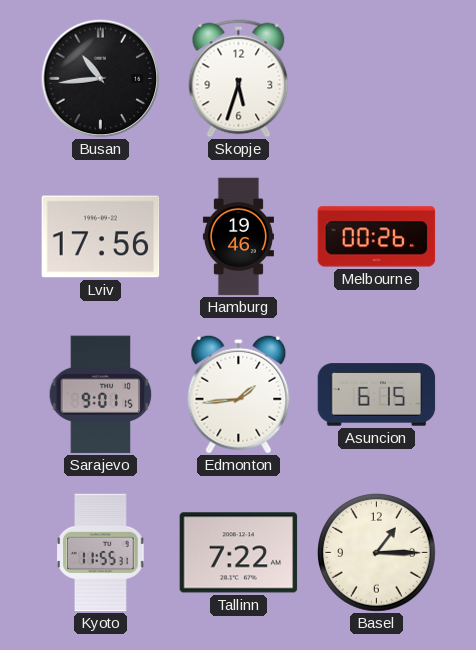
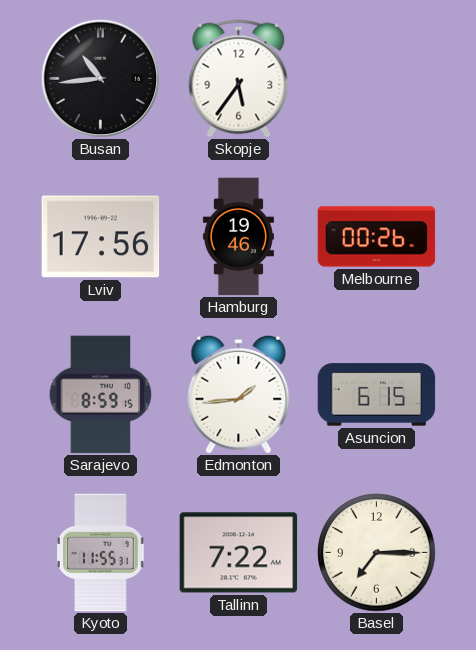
Skopje: 5:33 -> 5:36 (239, 79)
Sarajevo: 9:01 -> 8:59 (101, 395)
Basel: 1:15 -> 7:15 (377, 553)
